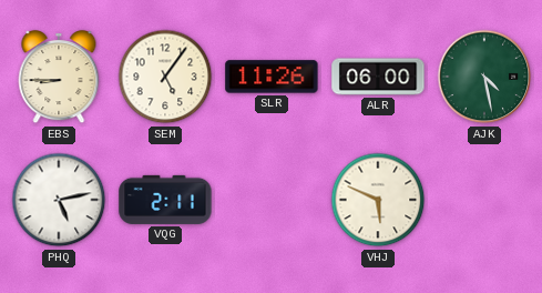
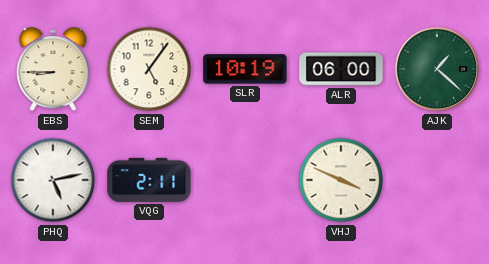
SLR: 11:26 -> 10:19 (245, 69)
AJK: 4:28 -> 1:22 (437, 69)
VHJ: 5:49 -> 3:49 (341, 180)
